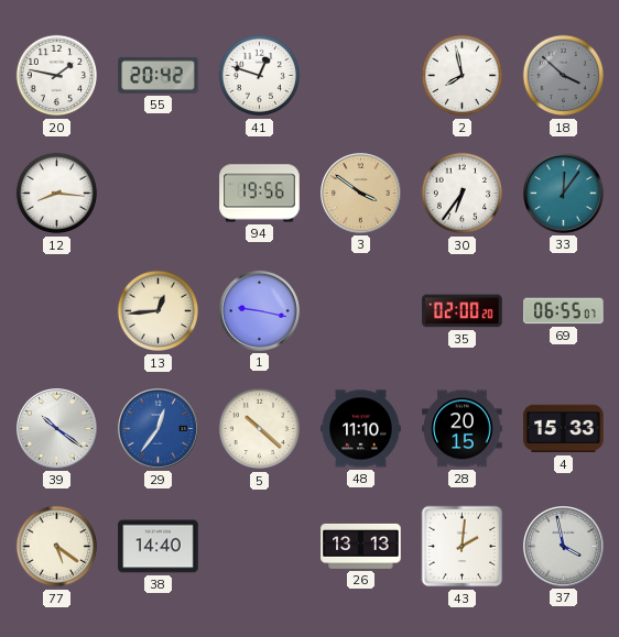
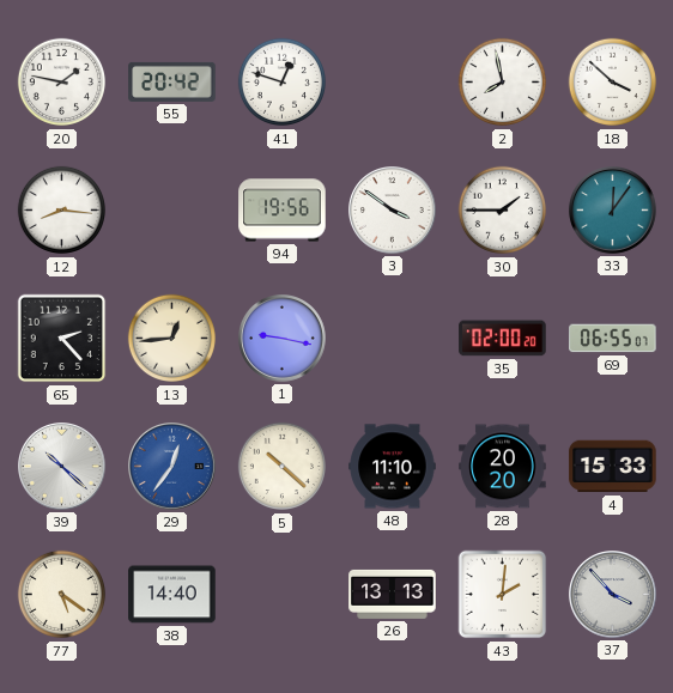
18 dial: grey -> white (613, 83)
3 dial: champagne -> white (393, 211)
30: 6:36 -> 1:45 (503, 211)
65: none -> 2:23 (62, 339)
39: 10:21 -> 10:22 (62, 467)
28: 20:15 -> 20:20 (503, 467)
37: 3:58 -> 3:53 (613, 595)
